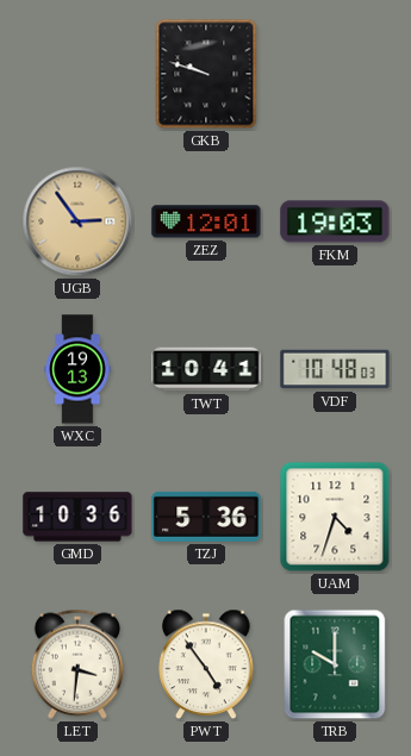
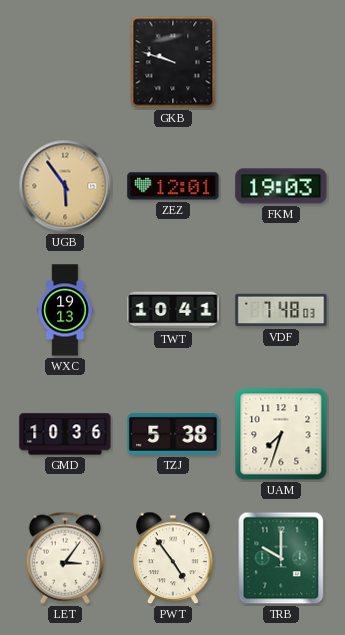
UGB: 2:54 -> 5:54 (65, 186)
VDF: 10:48 -> 7:48 (281, 310)
TZJ: 5:36 -> 5:38 (173, 434)
UAM: 4:33 -> 7:33 (281, 434)
LET: 3:31 -> 3:06 (65, 558)
